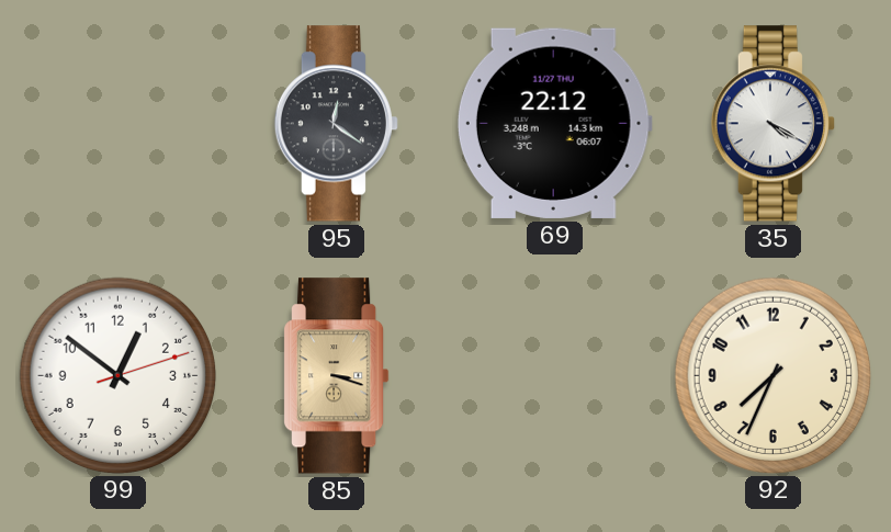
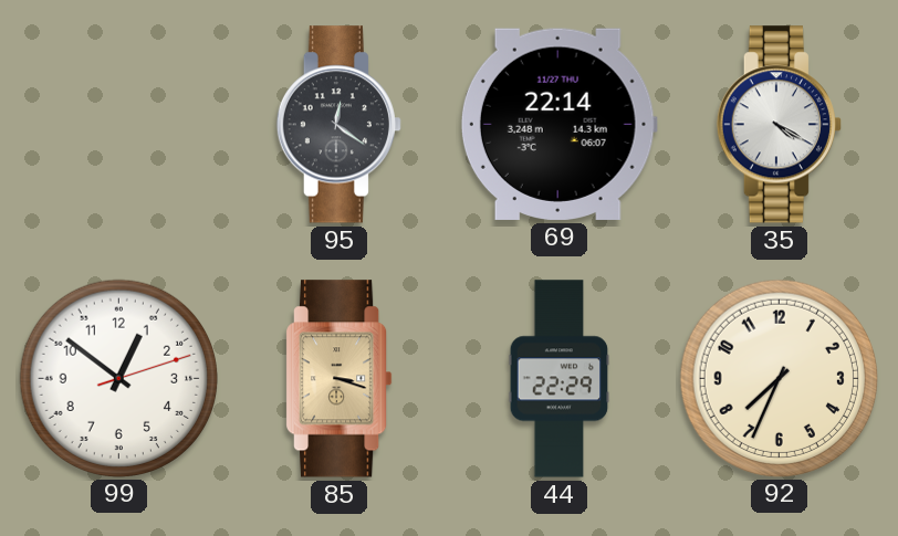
69: 22:12 -> 22:14 (558, 124)
44: none -> 22:29 (560, 379)
